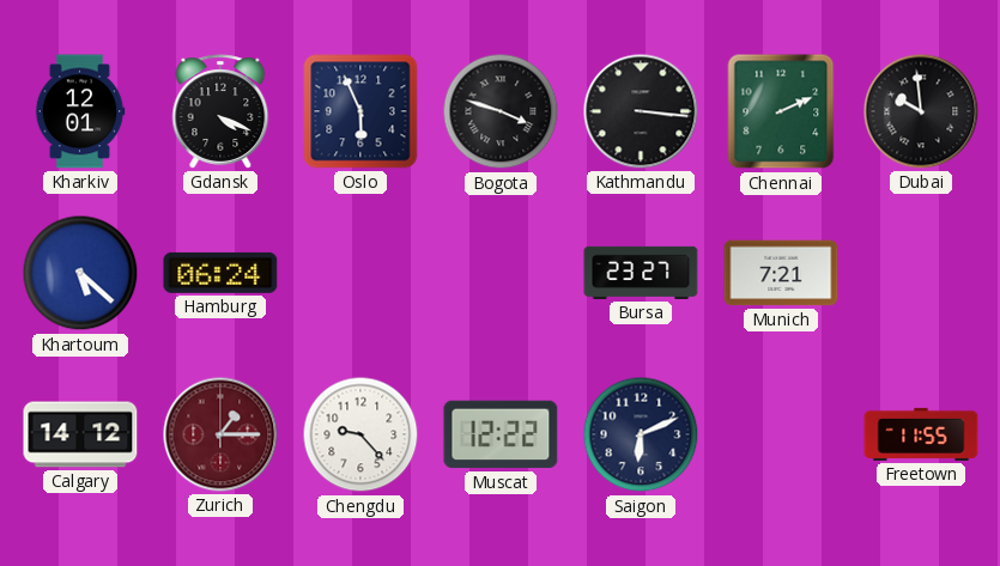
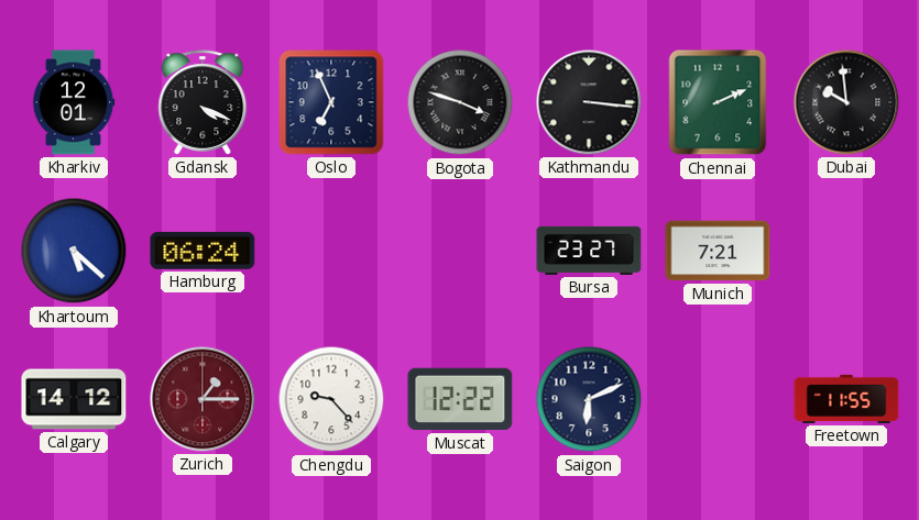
Oslo: 5:56 -> 6:56 (331, 102)
